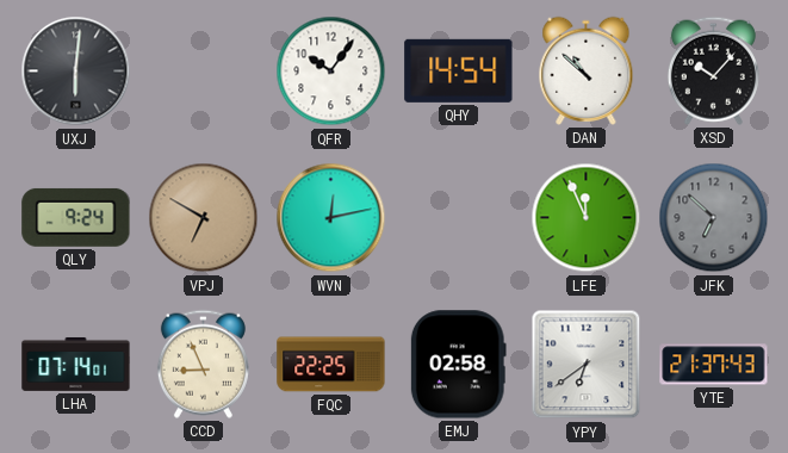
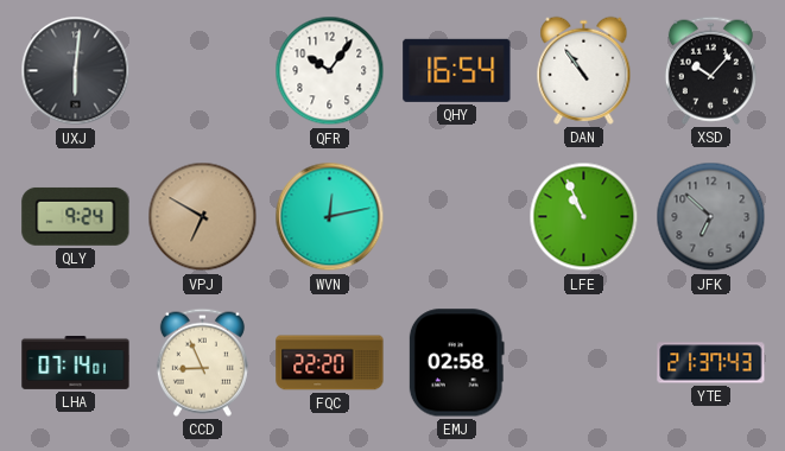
QHY: 14:54 -> 16:54 (457, 70)
DAN: 10:52 -> 10:54 (584, 70)
LFE: 11:56 -> 10:56 (584, 217)
FQC: 22:25 -> 22:20 (330, 363)
YPY: 6:39 -> none (587, 365)
